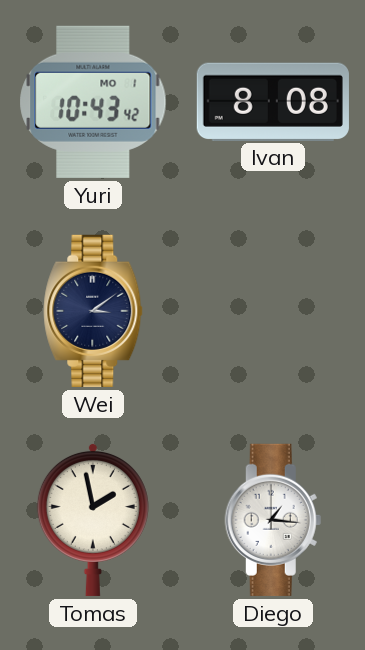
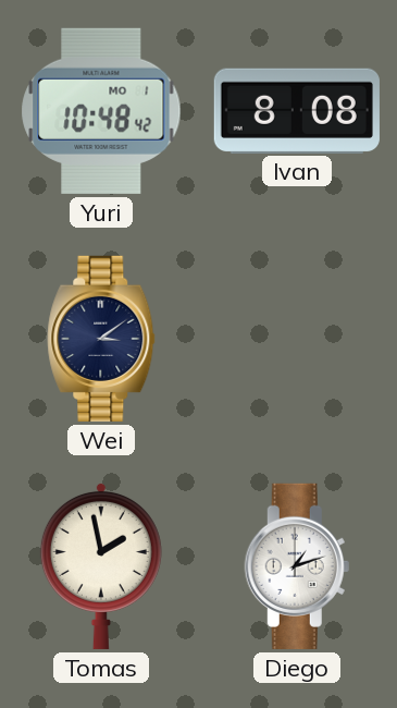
Yuri: 10:43 -> 10:48 (101, 111)
Diego: 1:16 -> 1:12 (297, 566)
